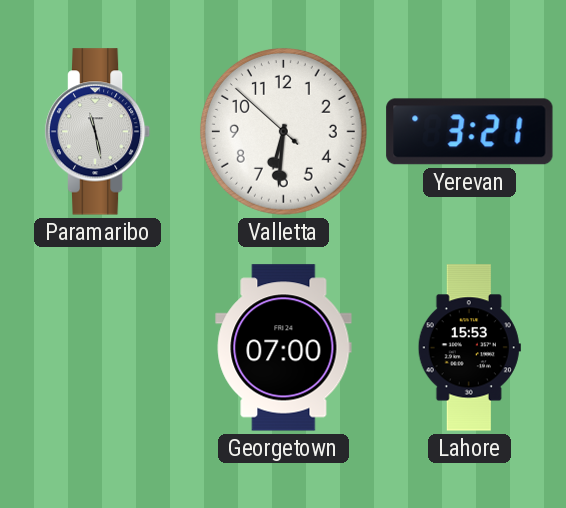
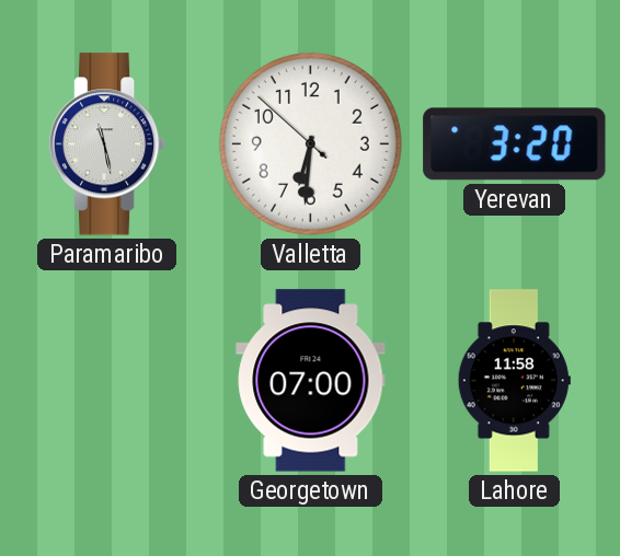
Yerevan: 3:21 -> 3:20 (515, 144)
Lahore: 15:53 -> 11:58 (514, 381)
